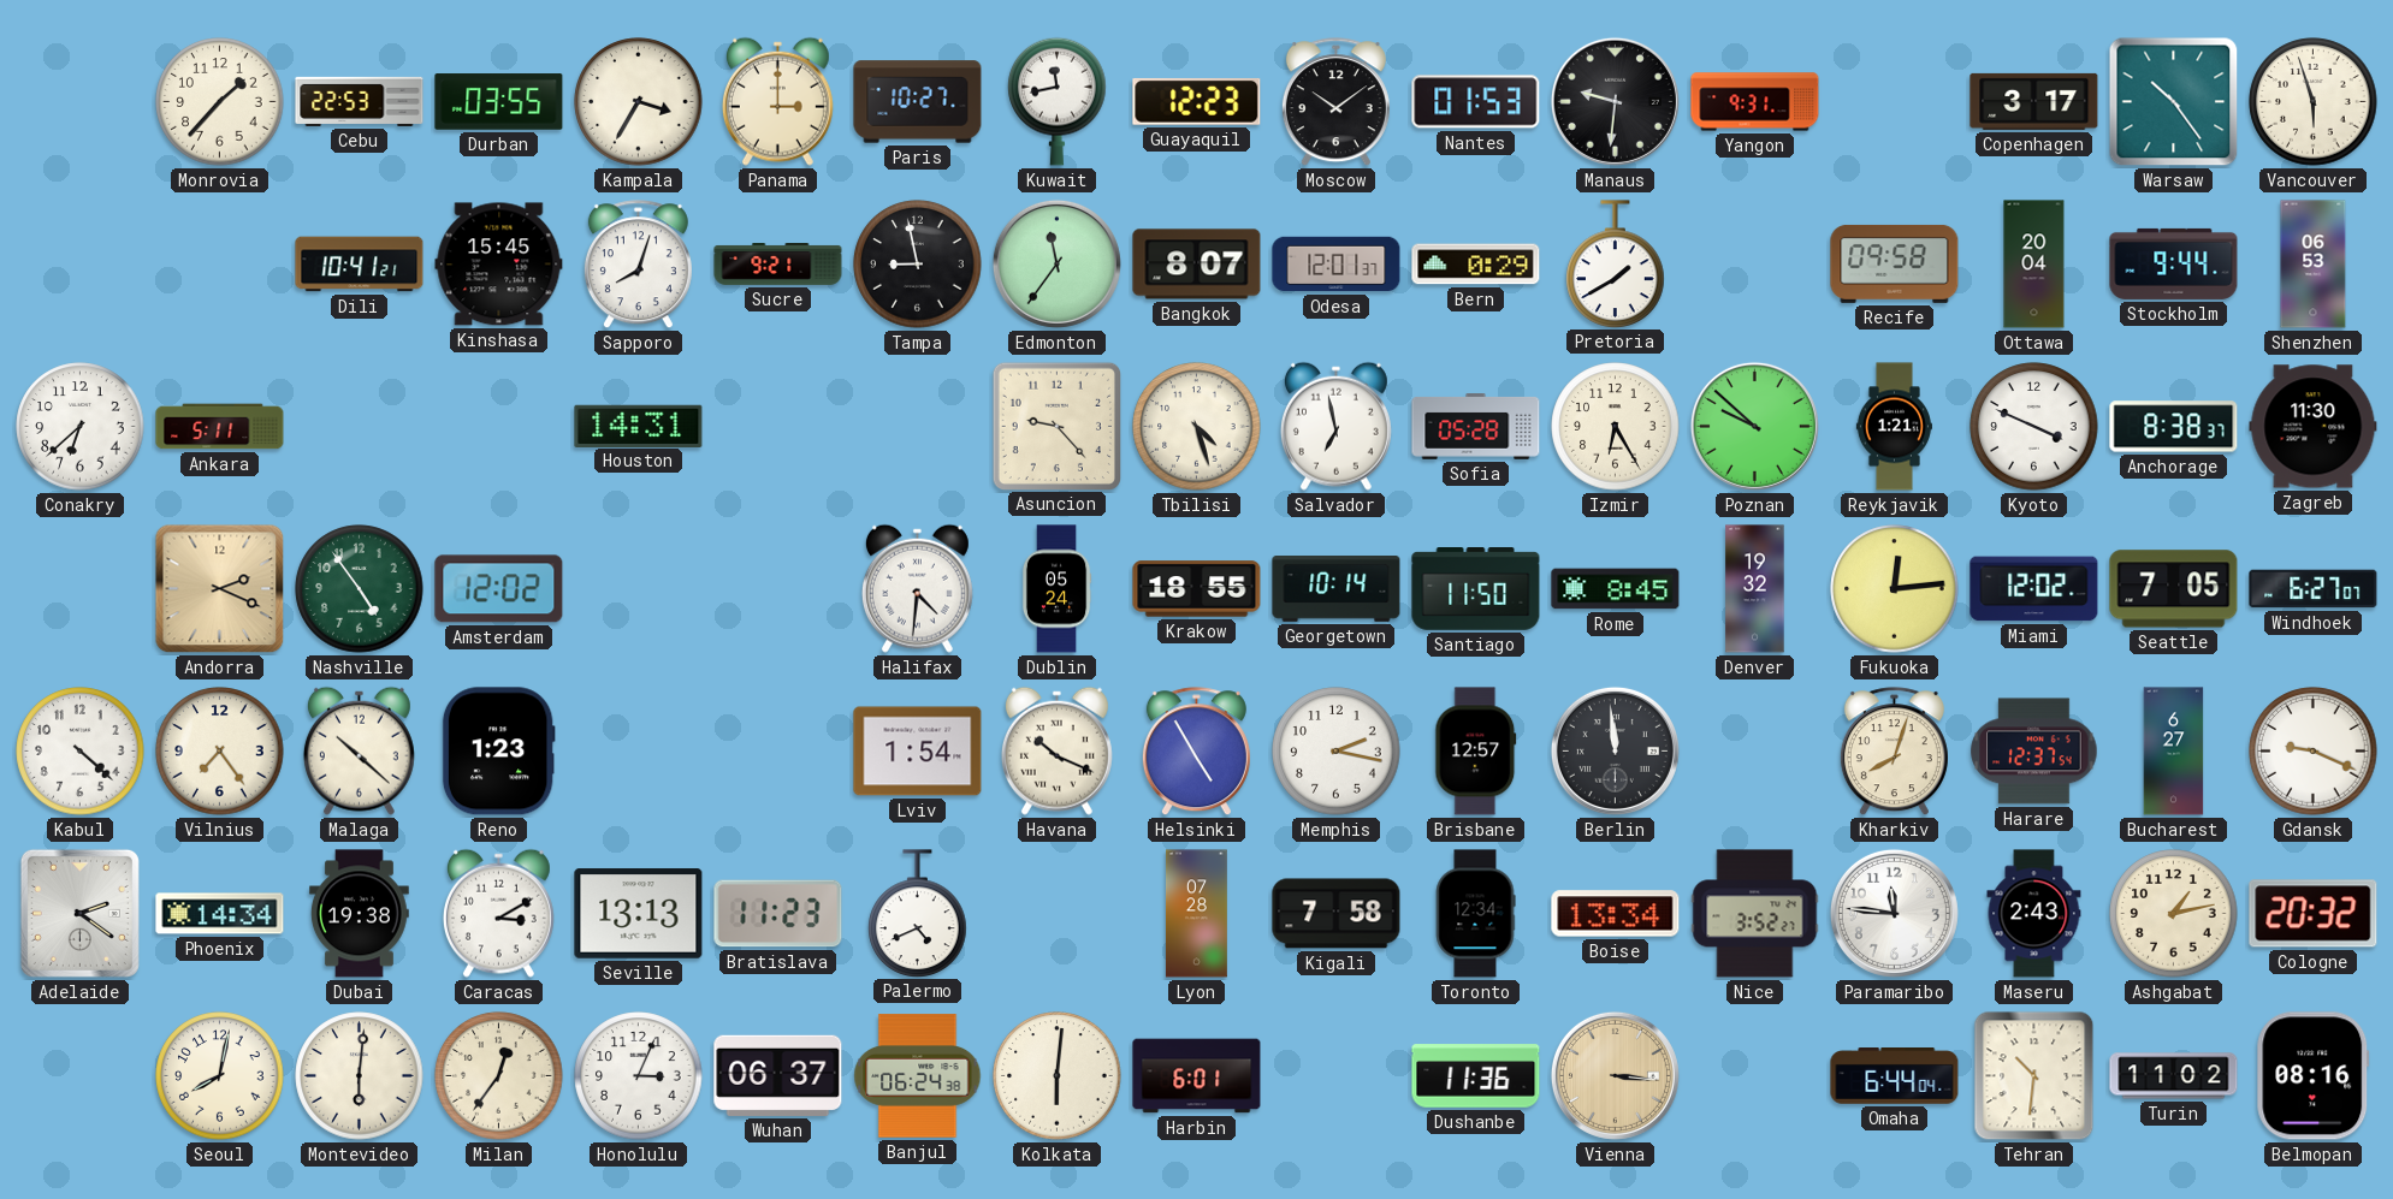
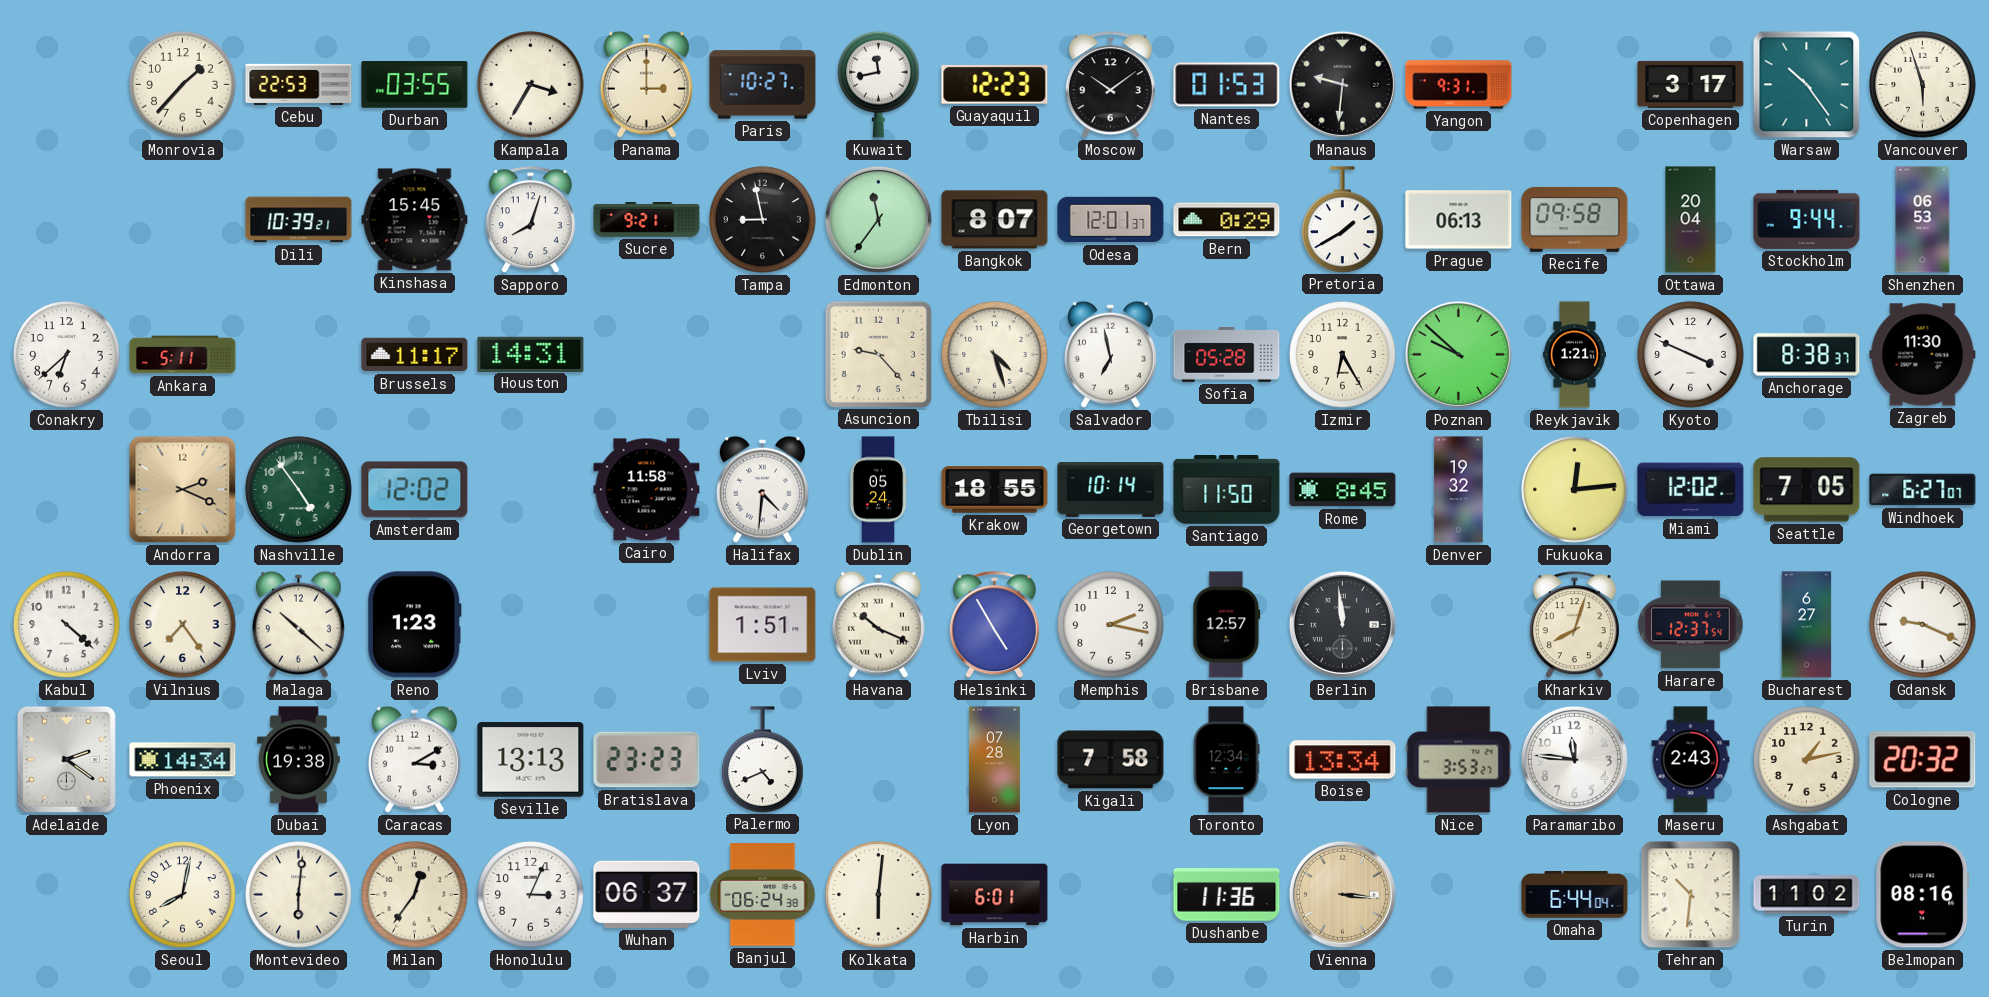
Dili: 10:41 -> 10:39 (299, 220)
Prague: none -> 06:13 (1459, 220)
Brussels: none -> 11:17 (415, 355)
Cairo: none -> 11:58 (647, 490)
Lviv: 1:54 -> 1:51 (763, 625)
Bratislava: 11:23 -> 23:23 (647, 760)
Nice: 3:52 -> 3:53 (1459, 760)
